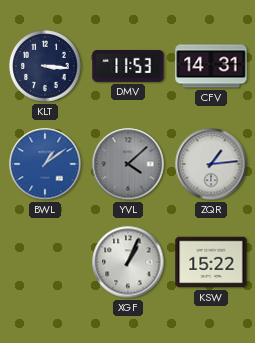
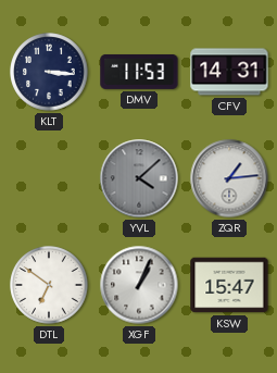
BWL: 1:09 -> none (45, 164)
DTL: none -> 6:51 (49, 285)
KSW: 15:22 -> 15:47 (229, 285)
